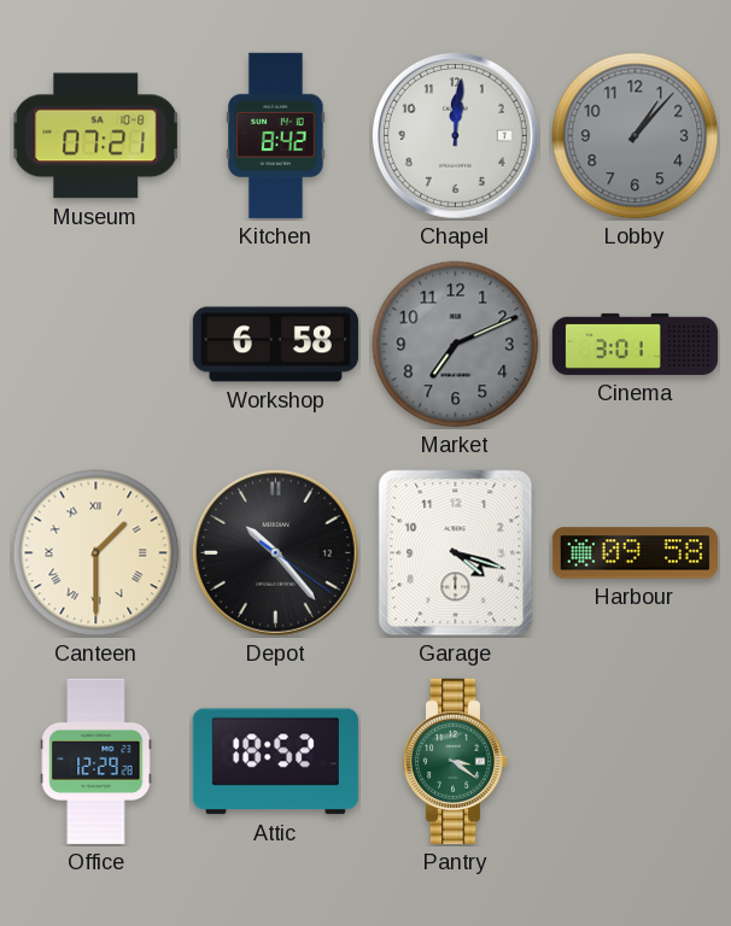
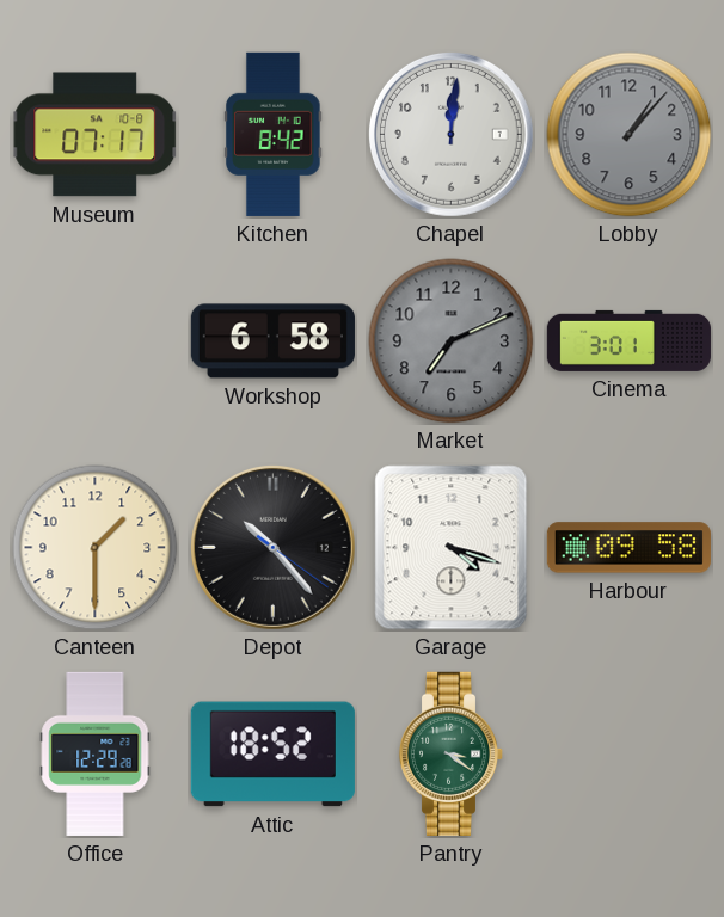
Museum: 07:21 -> 07:17 (96, 135)
Canteen numerals: Roman -> Arabic (96, 548)
